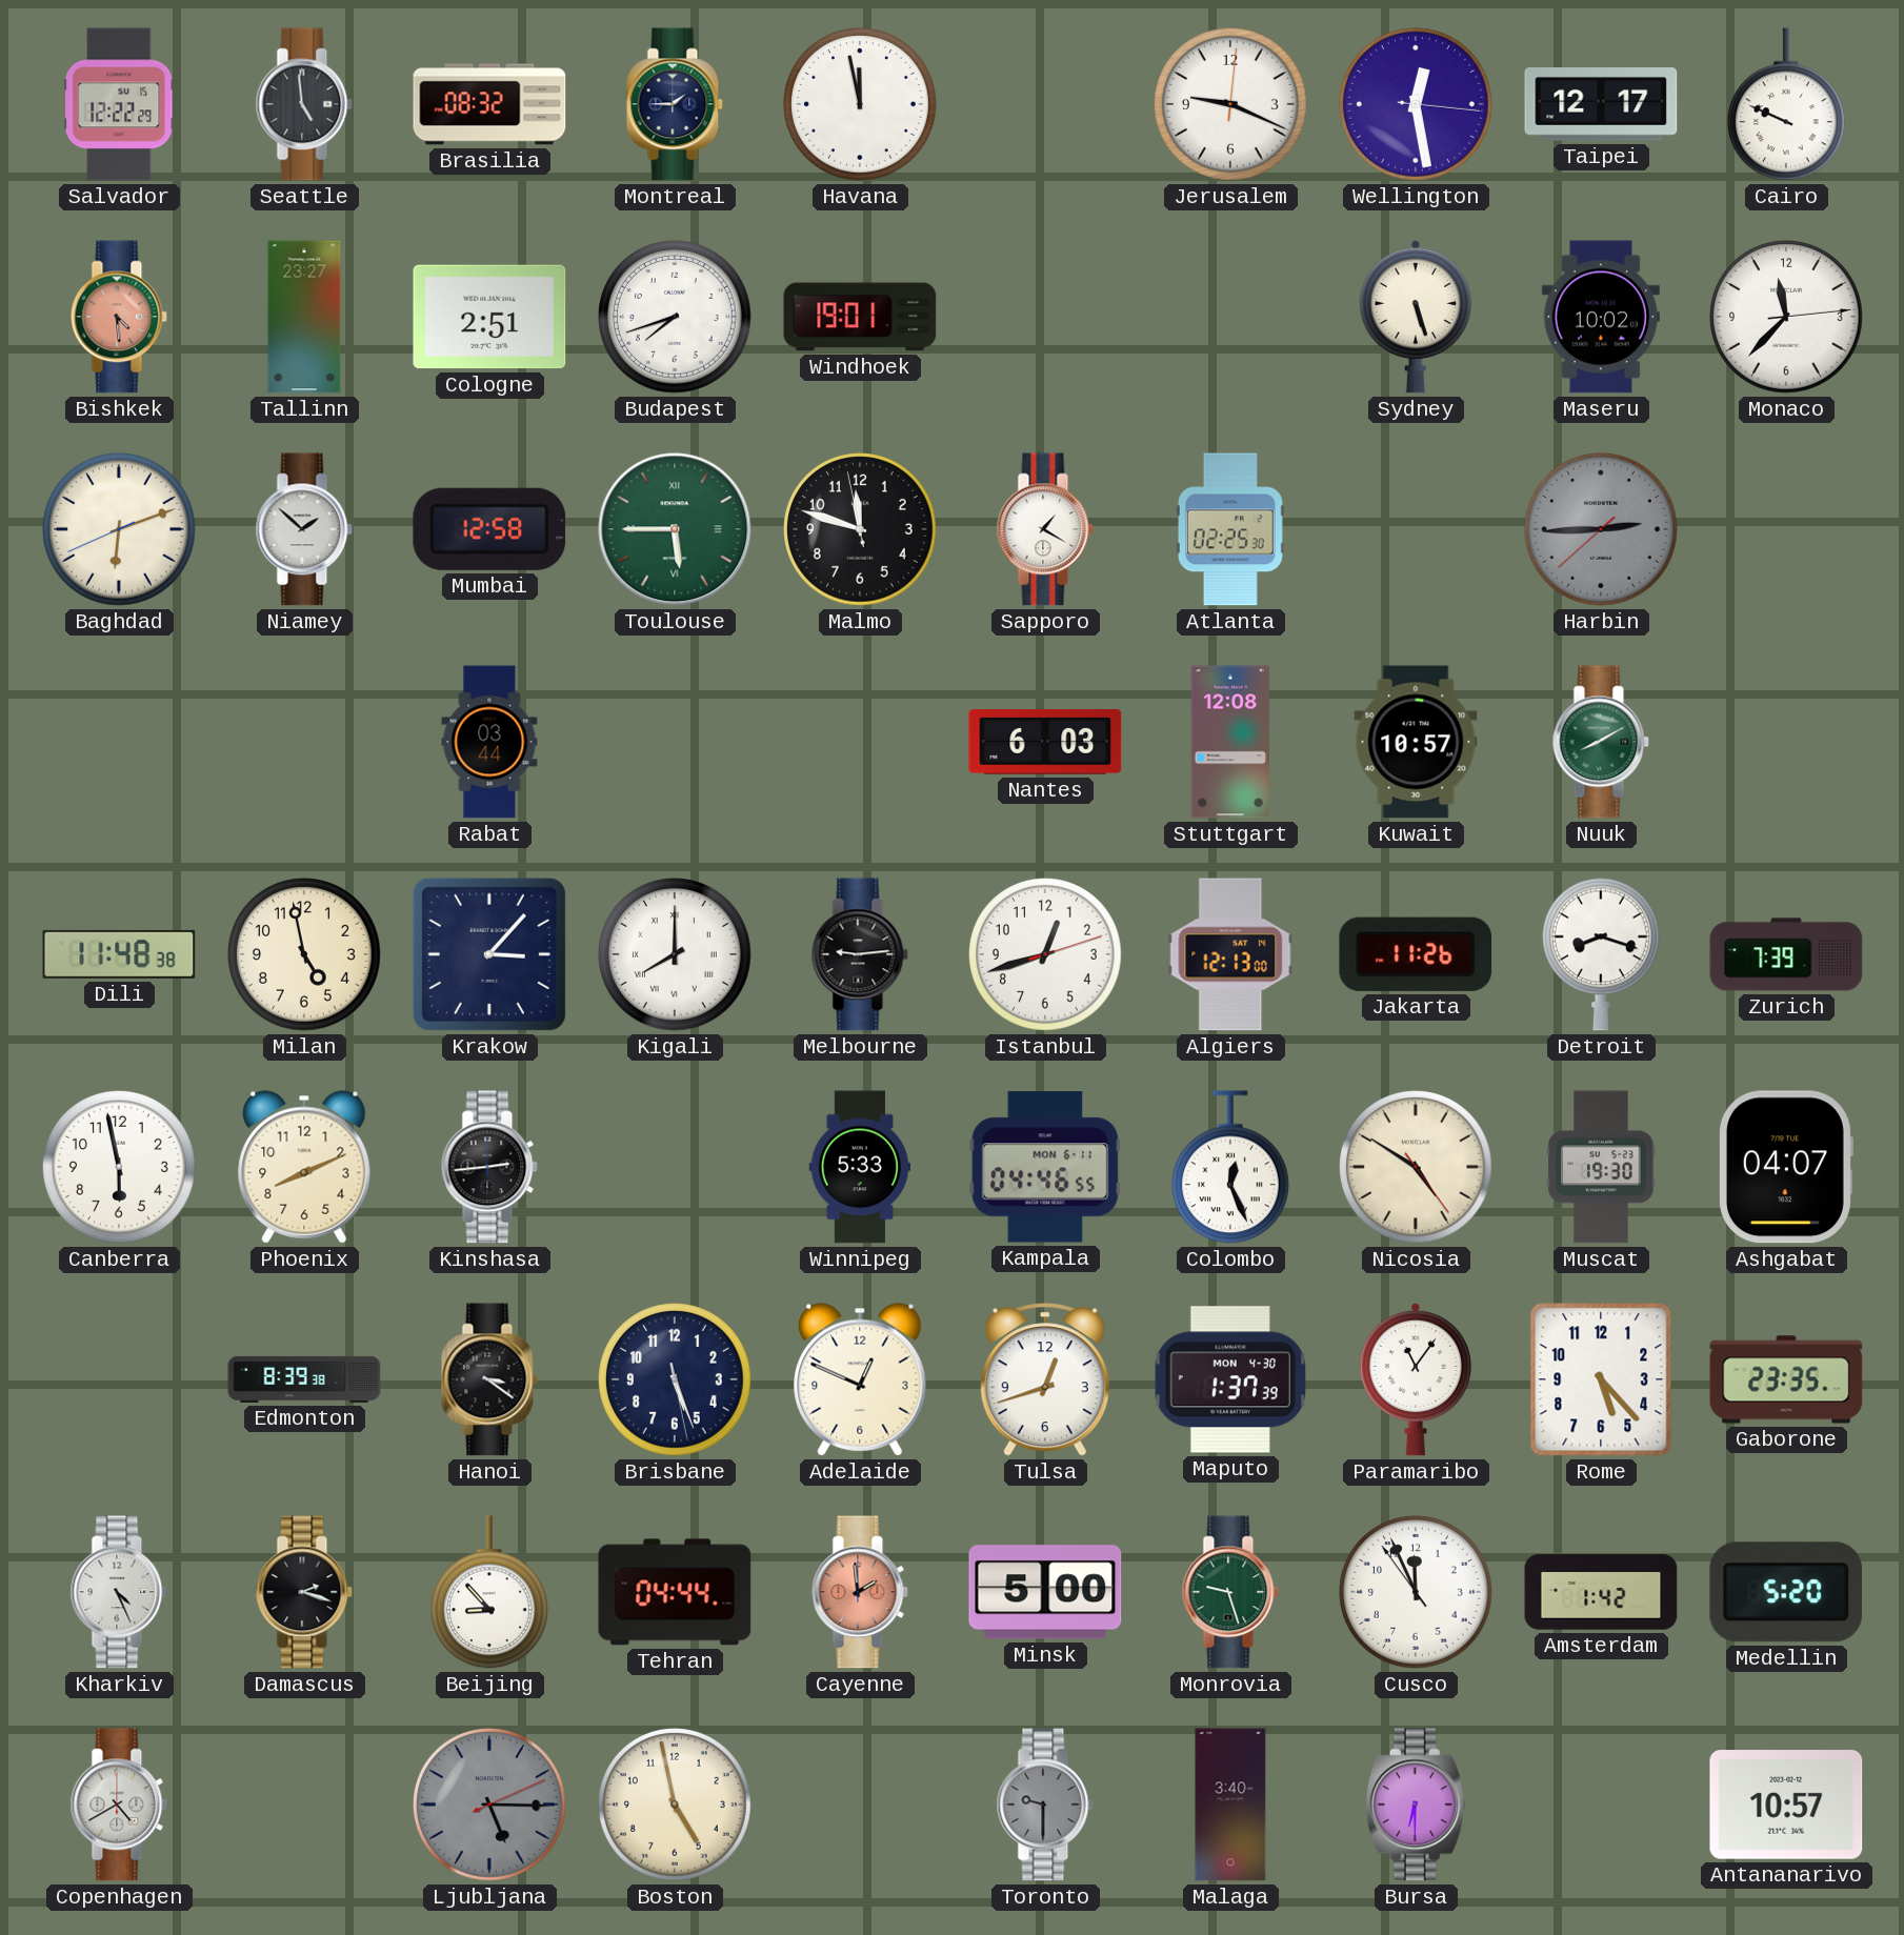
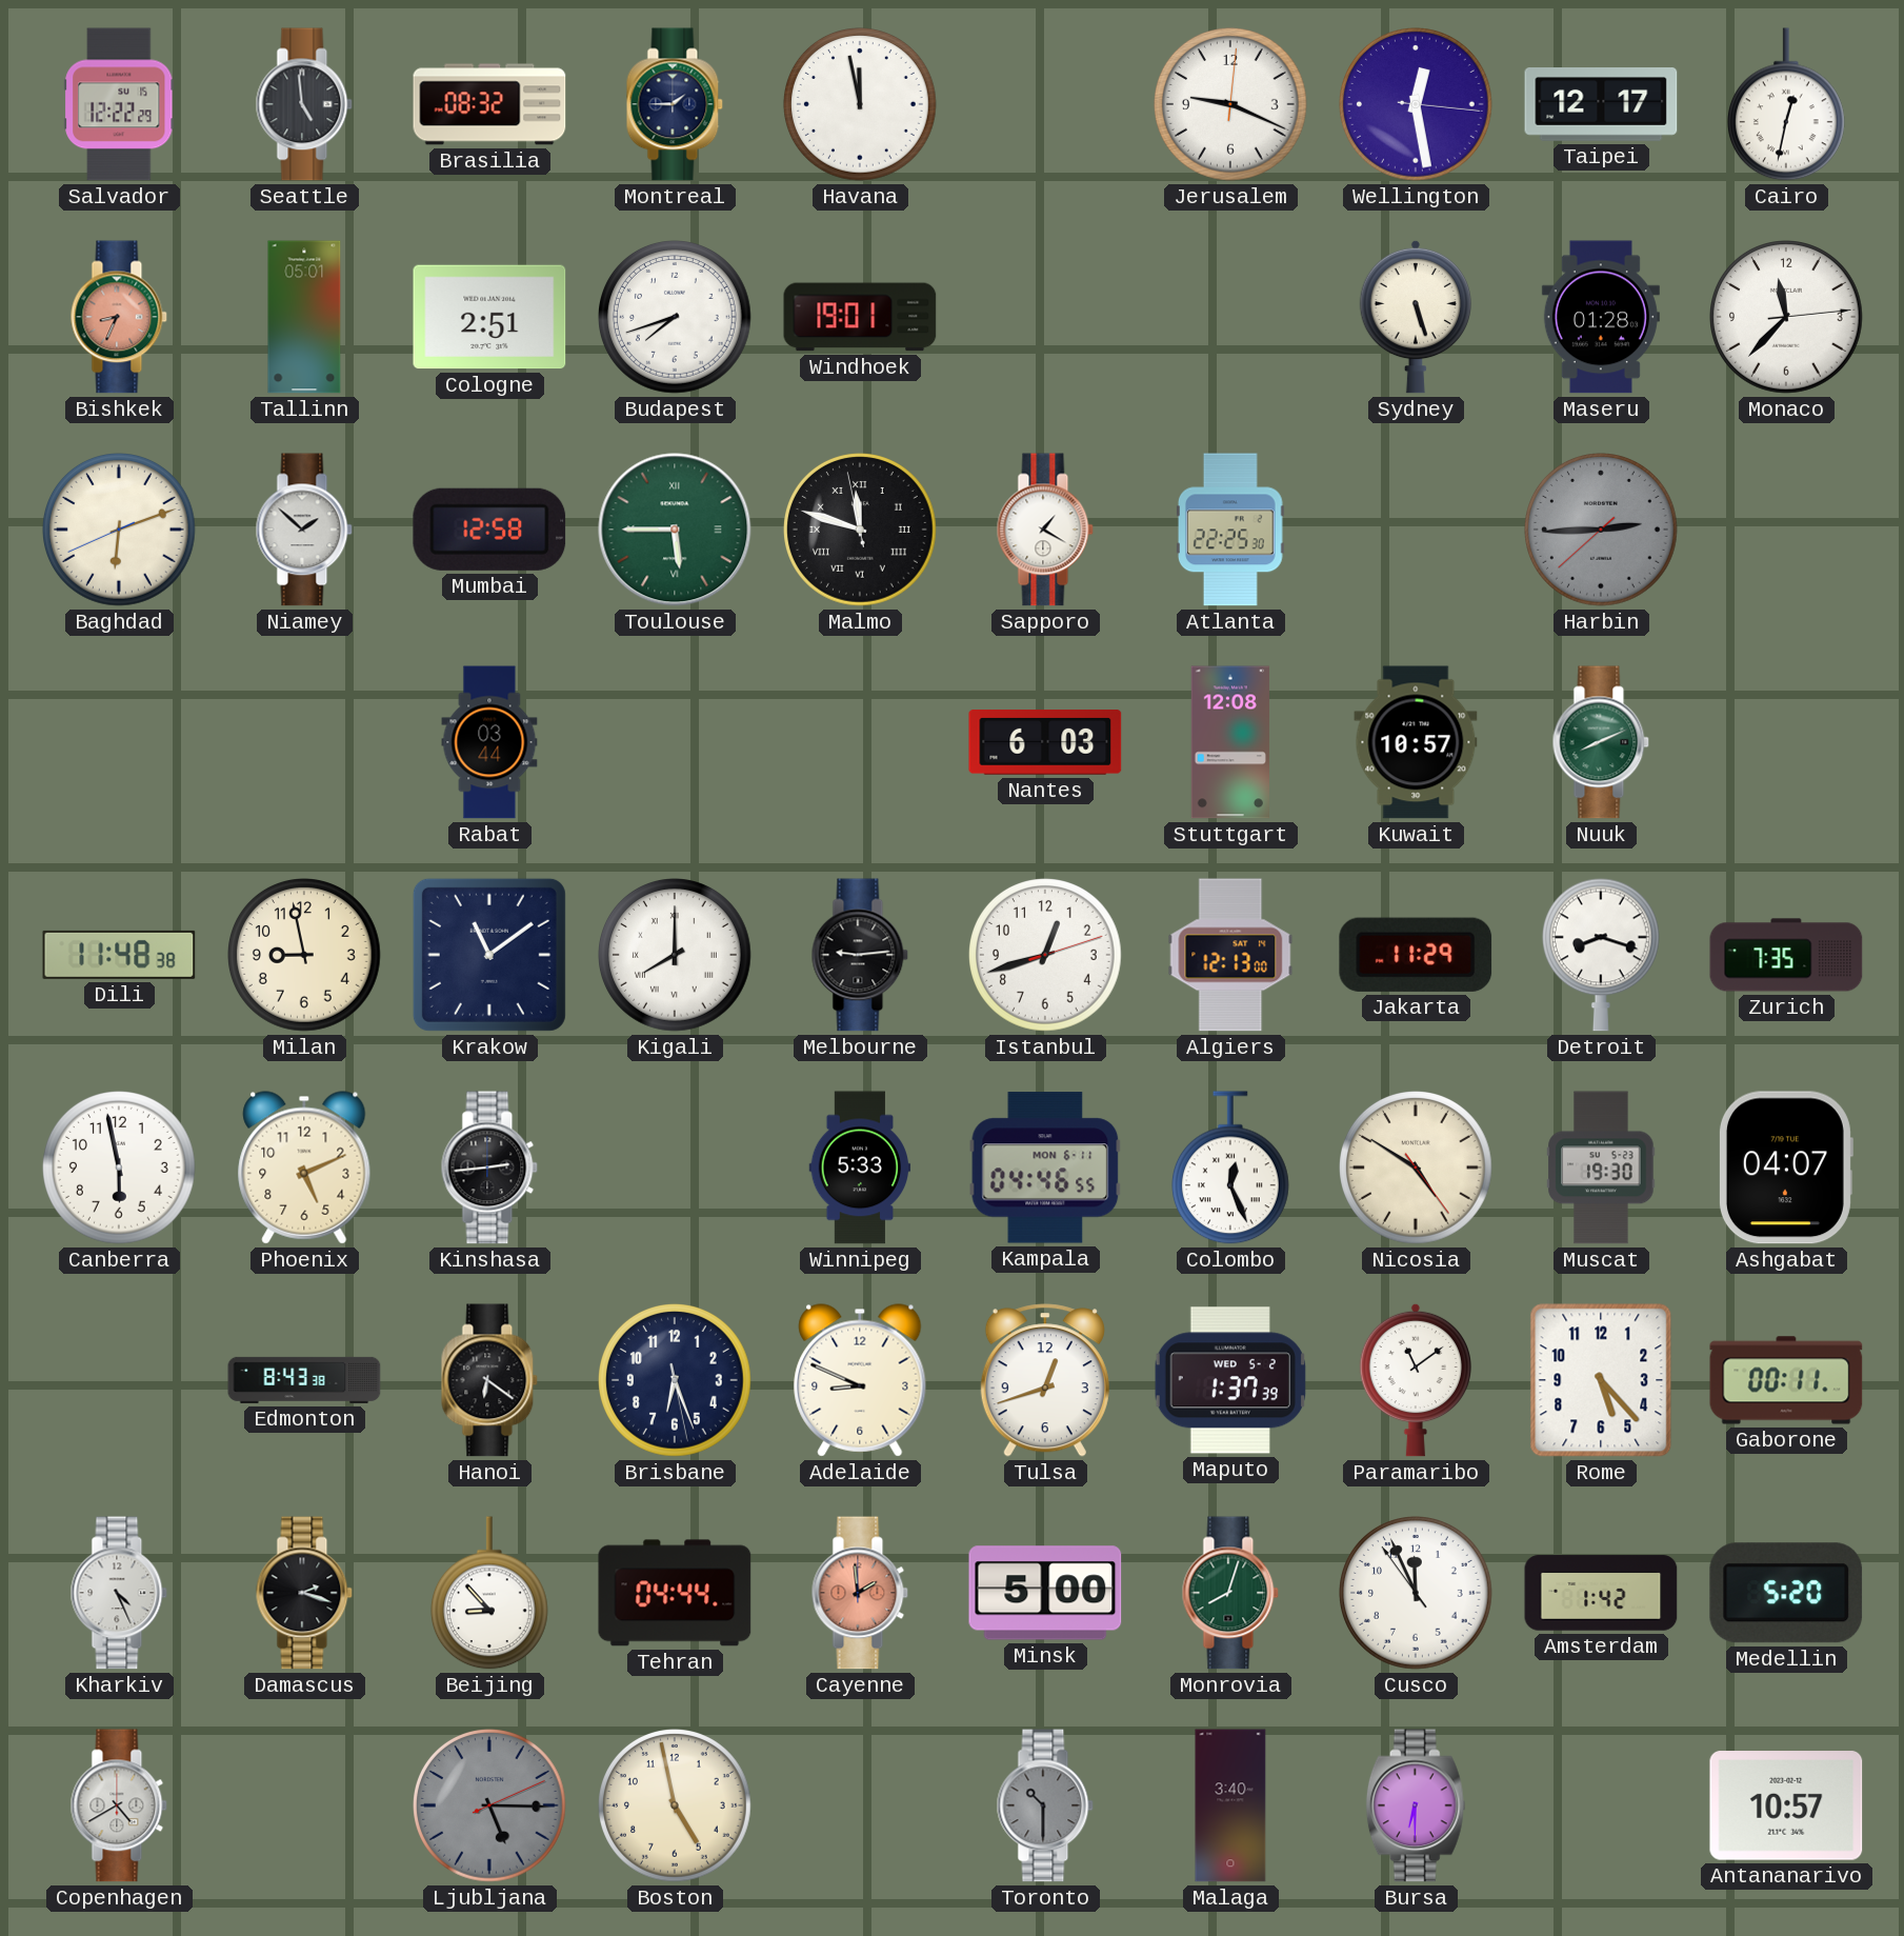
Cairo: 9:49 -> 12:32 (1786, 104)
Bishkek: 4:29 -> 8:34 (119, 317)
Tallinn: 23:27 -> 05:01 (304, 317)
Maseru: 10:02 -> 01:28 (1601, 317)
Malmo numerals: Arabic -> Roman (861, 531)
Atlanta: 02:25 -> 22:25 (1230, 530)
Nuuk: 8:10 -> 8:11 (1601, 742)
Milan: 4:58 -> 8:58 (305, 956)
Krakow: 3:07 -> 11:09 (489, 955)
Jakarta: 11:26 -> 11:29 (1416, 955)
Zurich: 7:39 -> 7:35 (1786, 955)
Phoenix: 8:11 -> 5:11 (304, 1167)
Edmonton: 8:39 -> 8:43 (304, 1380)
Hanoi: 3:21 -> 6:21 (489, 1380)
Brisbane: 5:26 -> 6:26 (676, 1381)
Adelaide: 12:49 -> 8:49 (860, 1380)
Maputo date: MON 4-30 -> WED 5-2 (1230, 1380)
Paramaribo: 11:06 -> 11:09 (1415, 1380)
Gaborone: 23:35 -> 00:11 (1786, 1380)
Monrovia: 9:27 -> 8:03 (1230, 1593)
Toronto: 9:30 -> 10:30 (1045, 1805)
